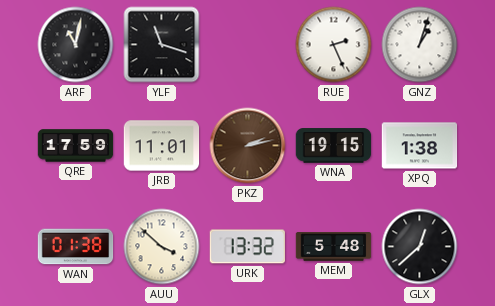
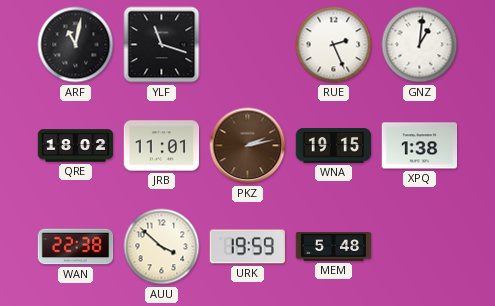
GNZ: 1:03 -> 1:01 (420, 45)
QRE: 17:59 -> 18:02 (76, 146)
WAN: 01:38 -> 22:38 (76, 247)
URK: 13:32 -> 19:59 (247, 247)
GLX: 12:38 -> none (420, 247)
